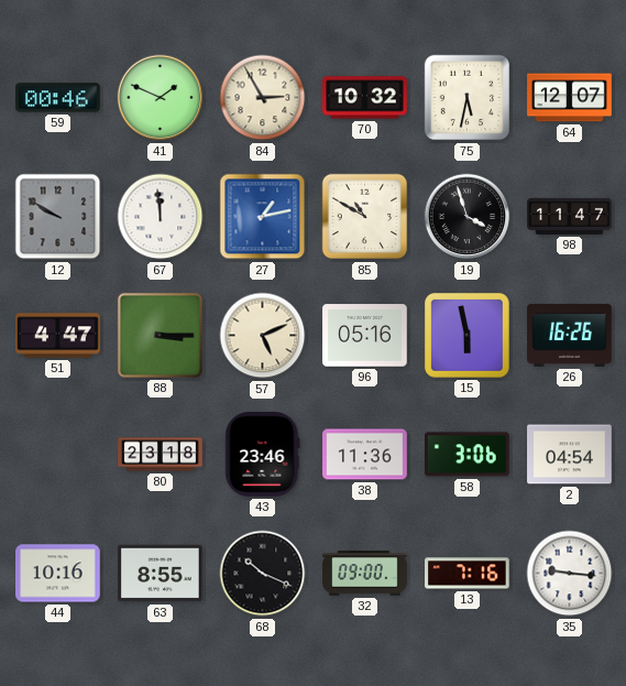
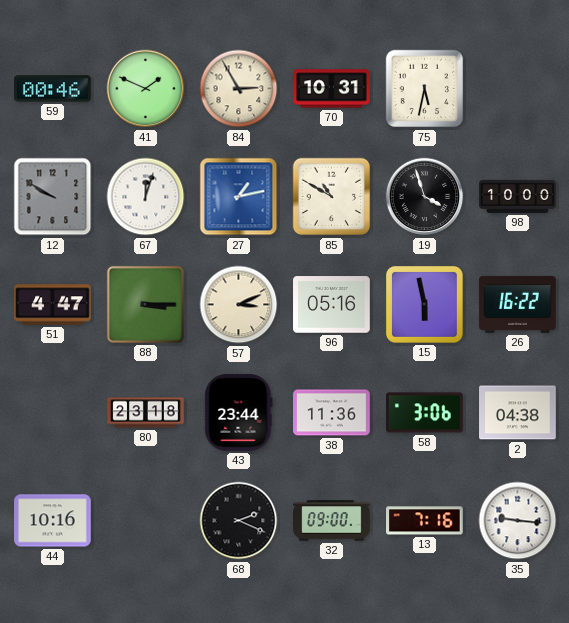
70: 10:32 -> 10:31 (332, 89)
64: 12:07 -> none (570, 98)
67: 11:59 -> 12:03 (146, 197)
98: 11:47 -> 10:00 (518, 196)
57: 5:11 -> 3:11 (239, 305)
26: 16:26 -> 16:22 (518, 304)
43: 23:46 -> 23:44 (239, 413)
2: 04:54 -> 04:38 (518, 413)
63: 8:55 -> none (161, 574)
68: 10:19 -> 2:19 (239, 521)
